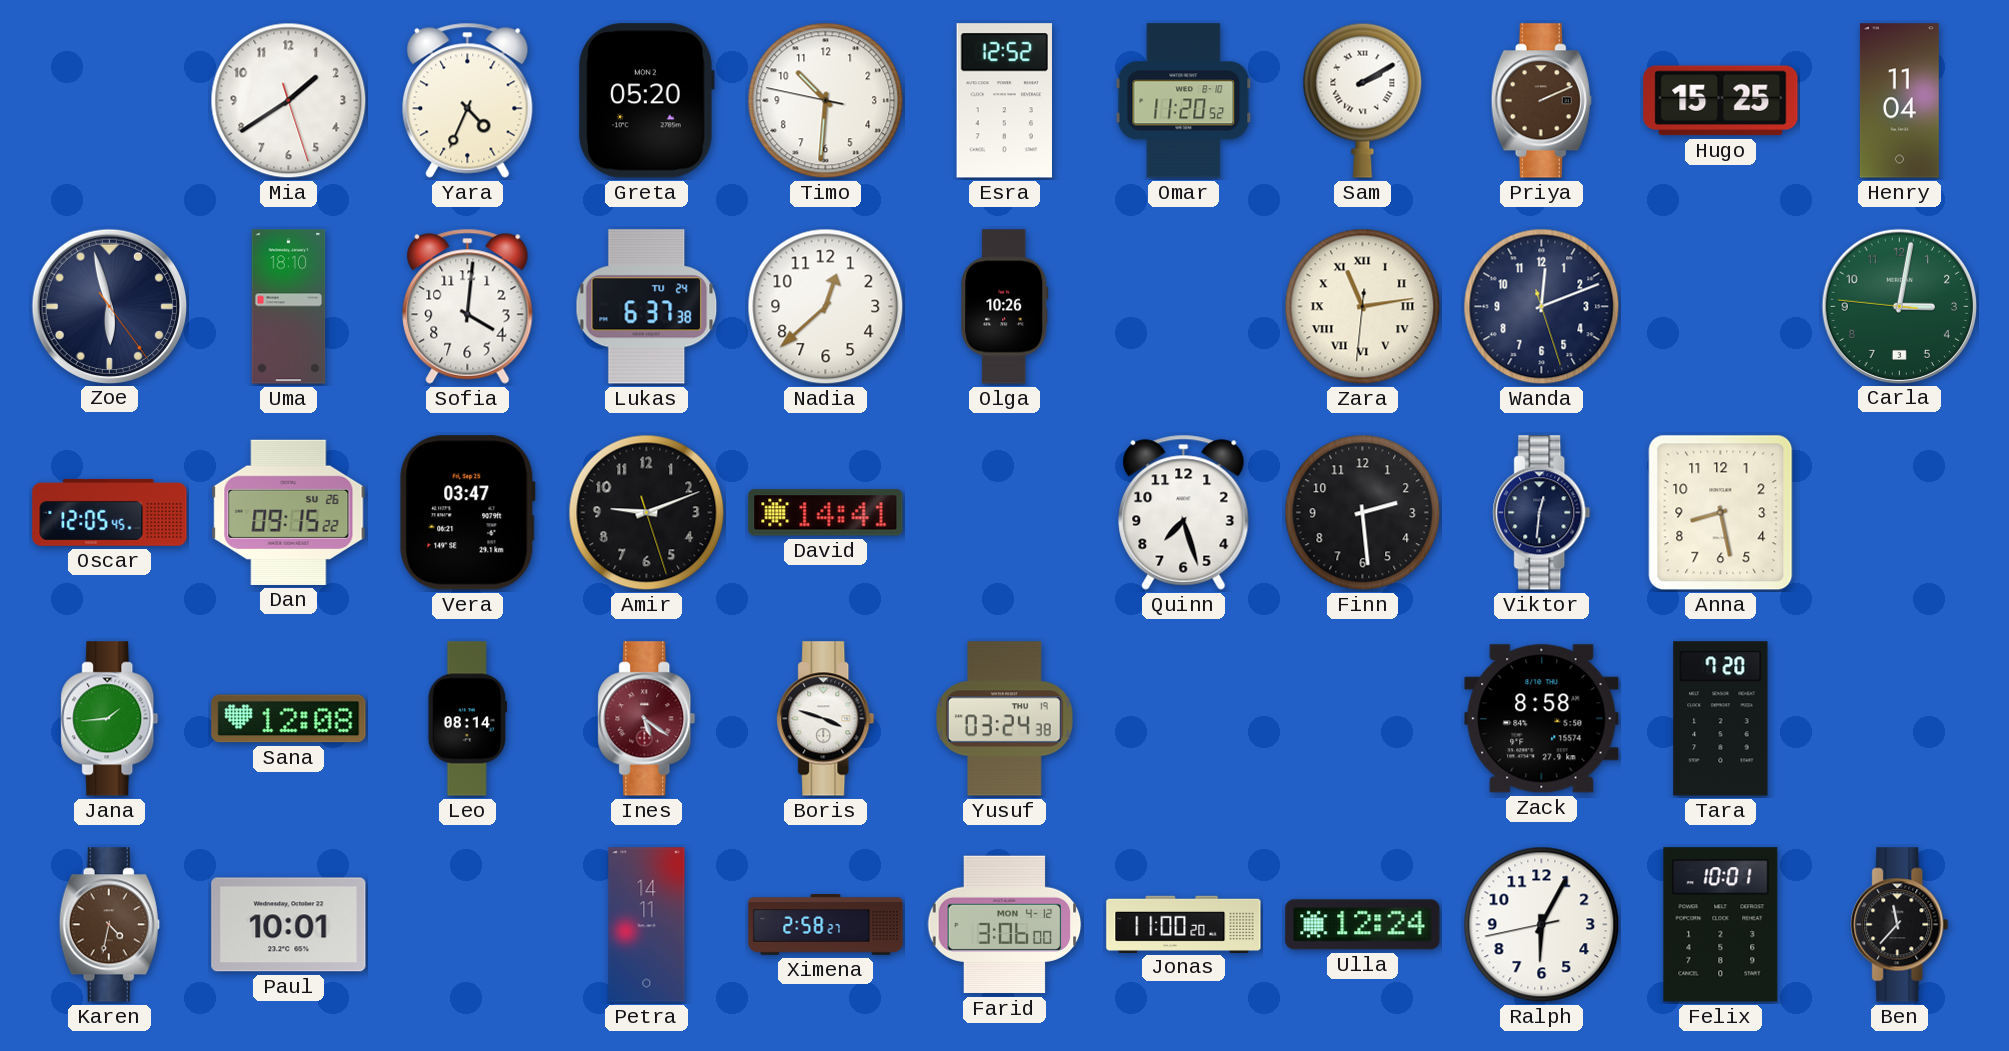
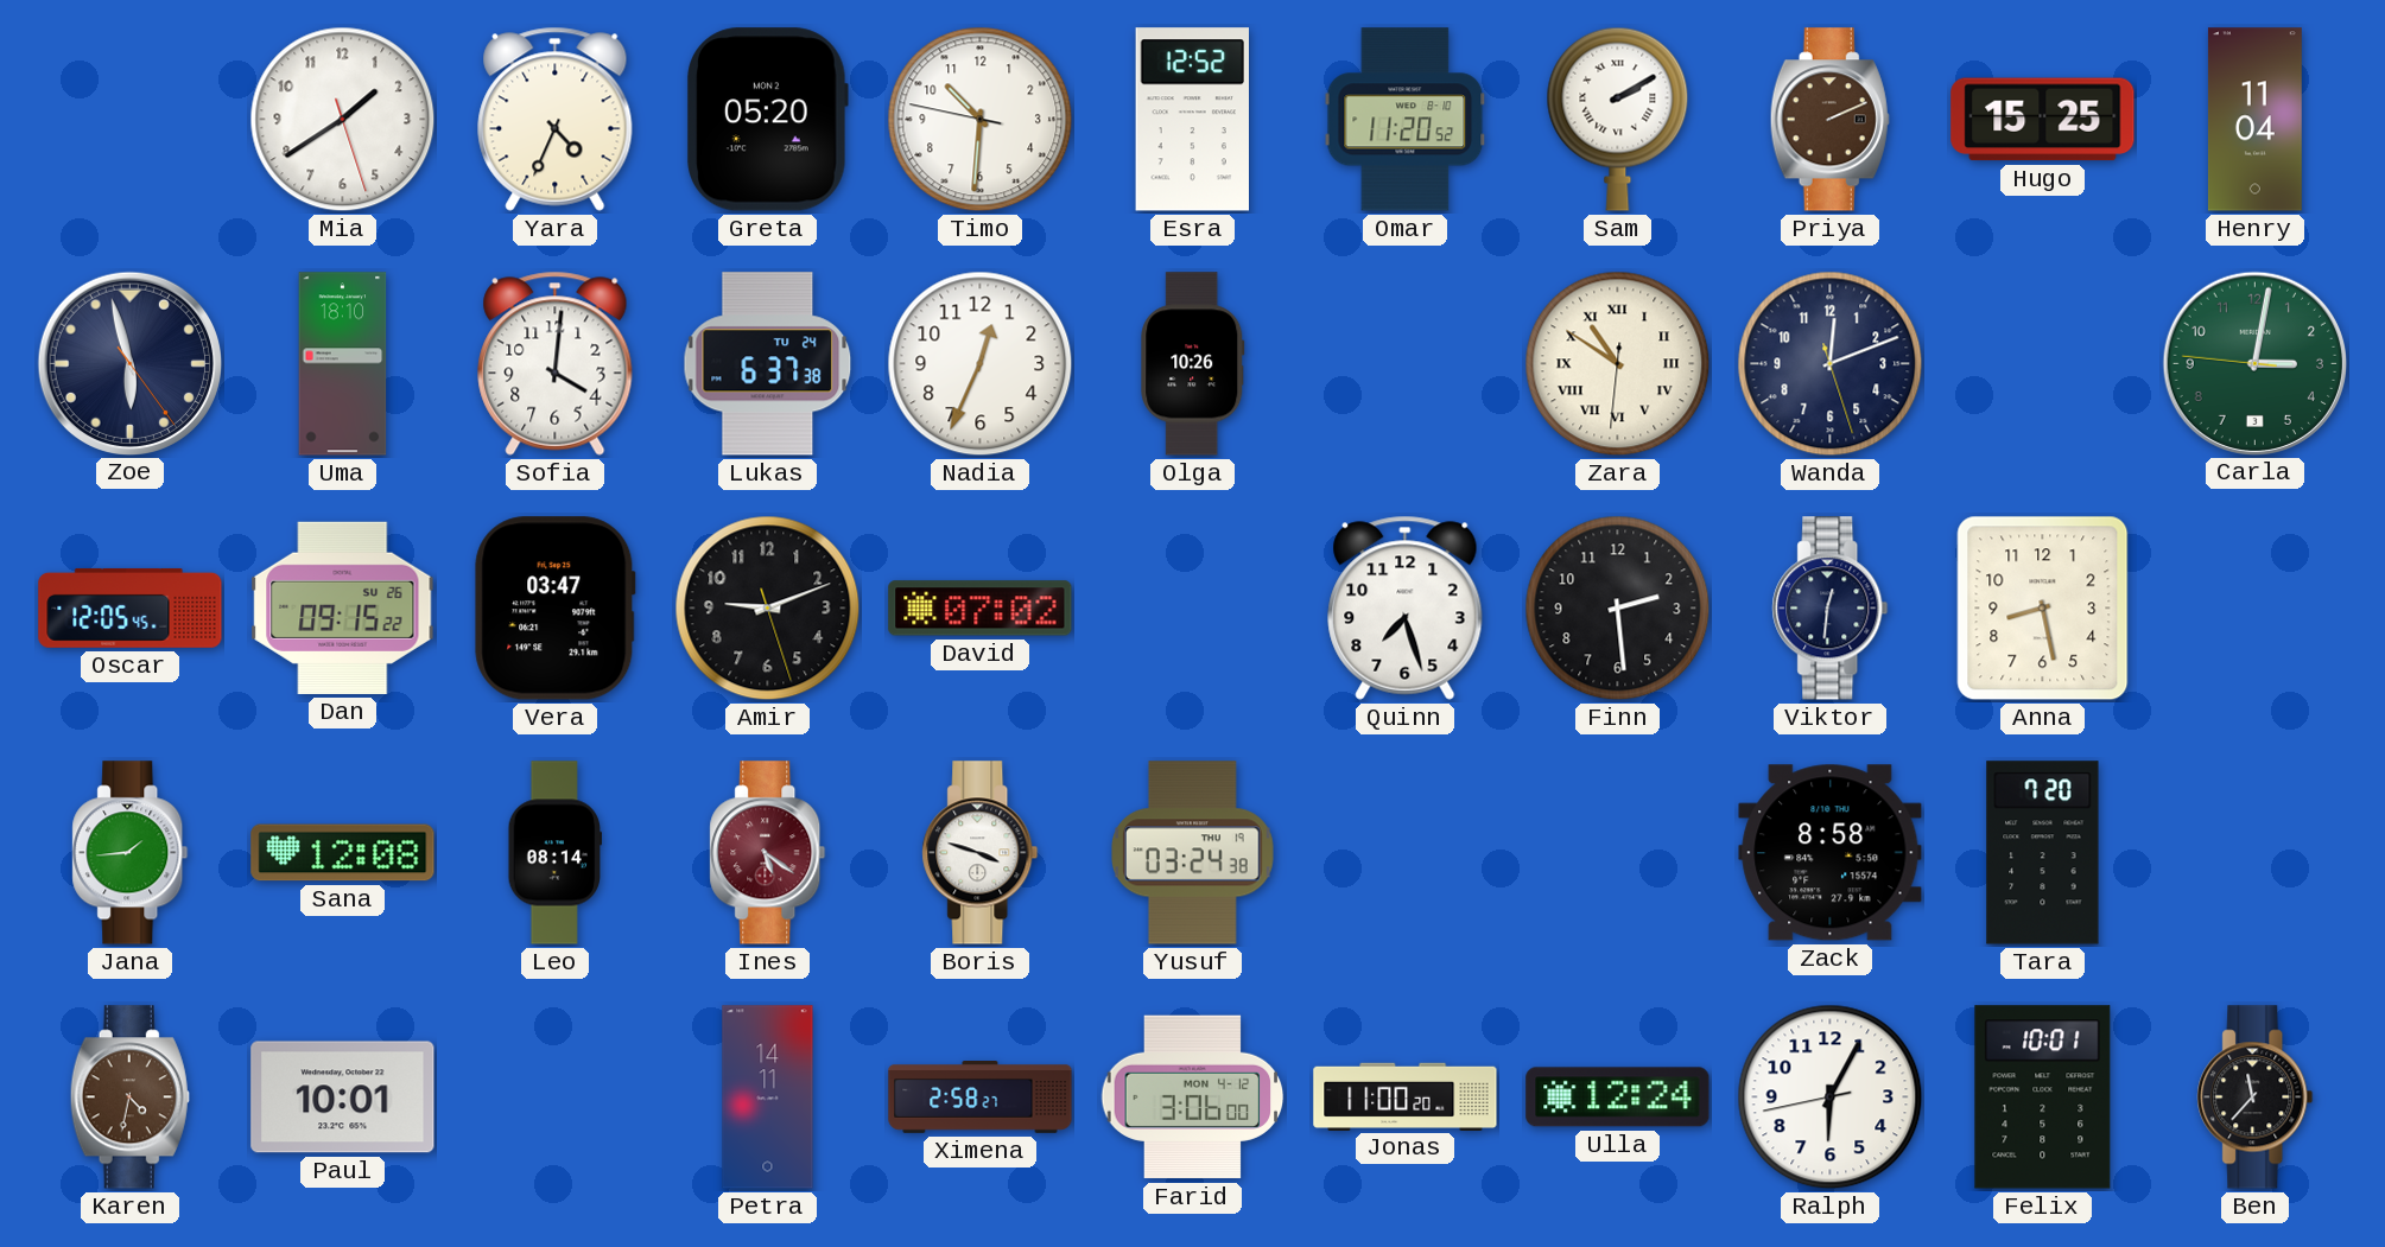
Nadia: 12:38 -> 12:34 (981, 364)
Zara: 11:13 -> 10:50 (1618, 364)
David: 14:41 -> 07:02 (981, 609)
